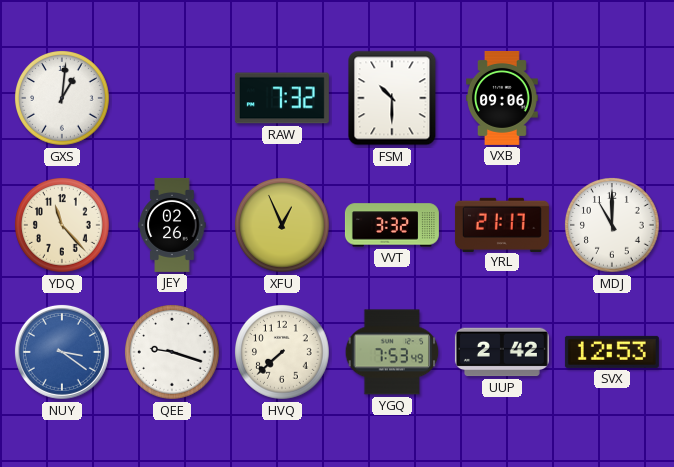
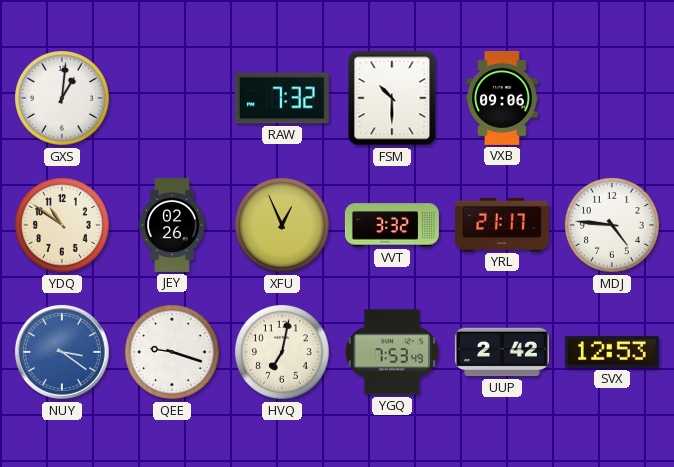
YDQ: 11:23 -> 10:51 (63, 226)
MDJ: 11:00 -> 4:46 (613, 226)
HVQ: 7:38 -> 7:02 (283, 353)
